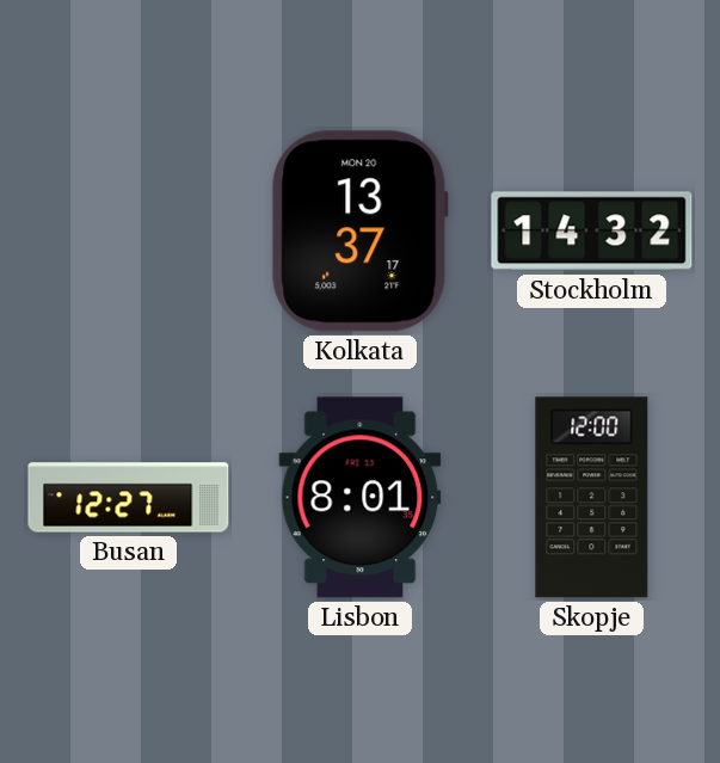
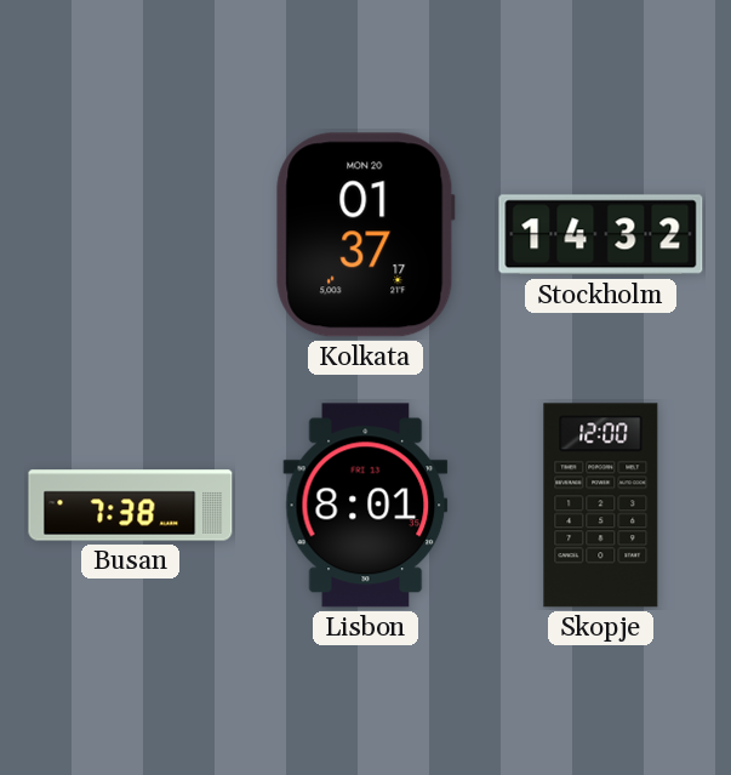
Kolkata: 13:37 -> 01:37 (365, 235)
Busan: 12:27 -> 7:38 (131, 506)
